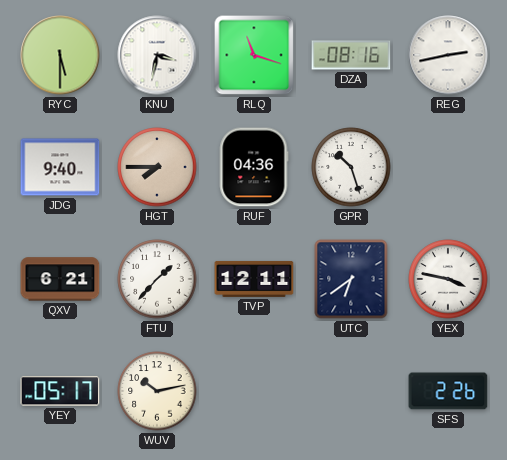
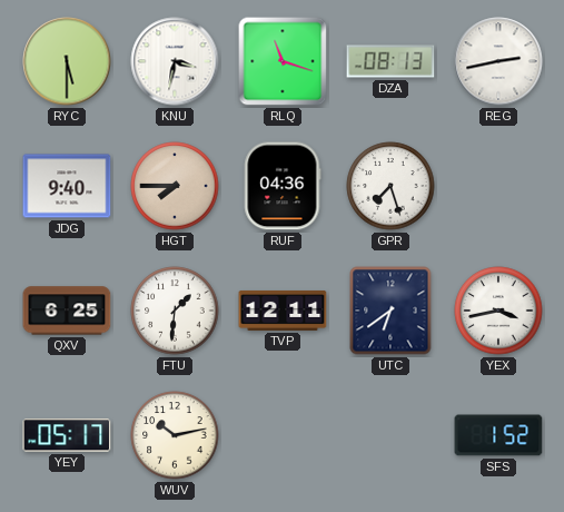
DZA: 08:16 -> 08:13 (390, 61)
GPR: 10:27 -> 7:27 (390, 186)
QXV: 6:21 -> 6:25 (67, 311)
FTU: 1:37 -> 1:31 (175, 311)
YEX: 3:47 -> 3:43 (498, 311)
SFS: 2:26 -> 1:52 (498, 435)
